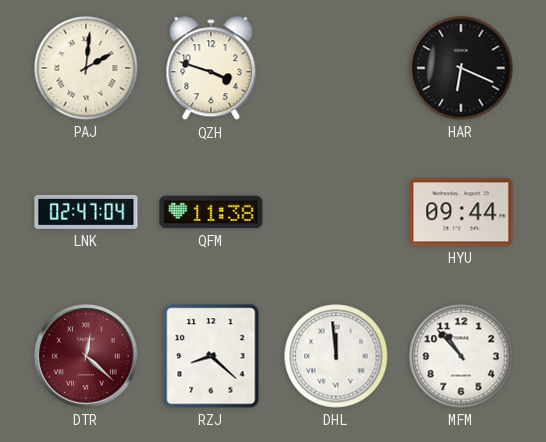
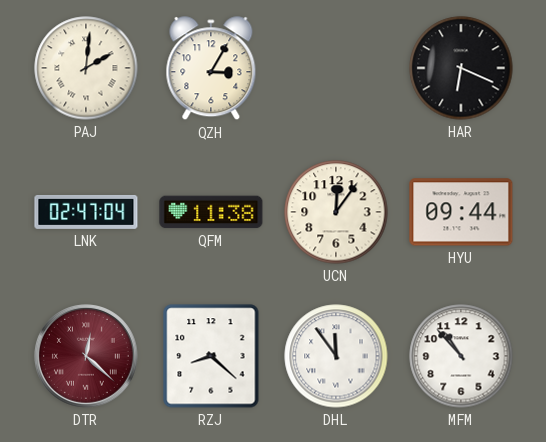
QZH: 3:48 -> 3:05 (211, 69)
UCN: none -> 12:06 (336, 212)
DHL: 11:59 -> 11:54 (336, 356)
